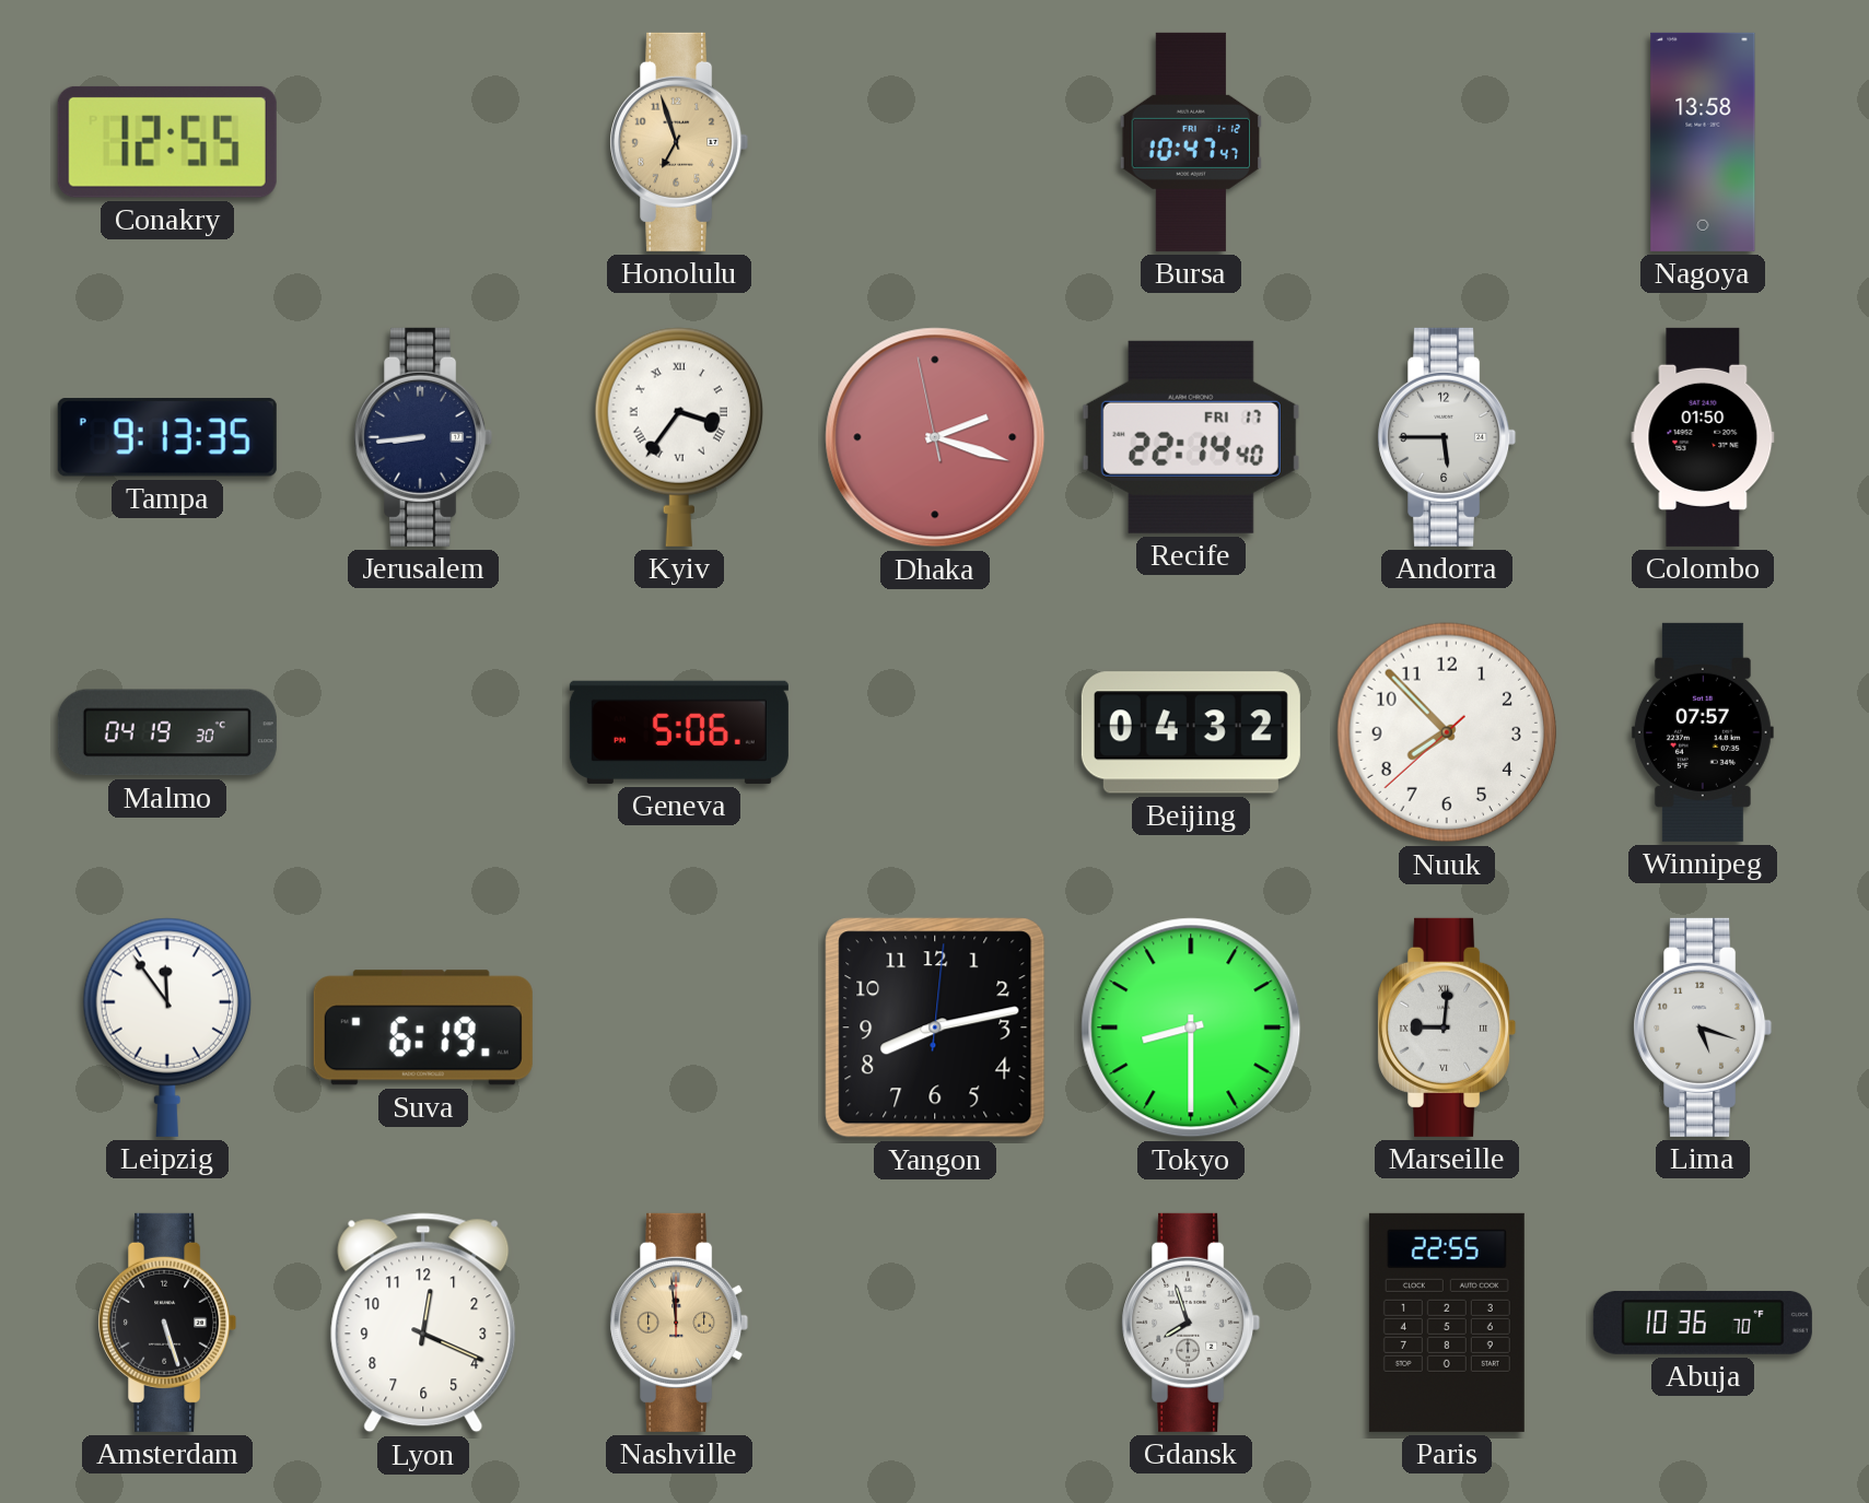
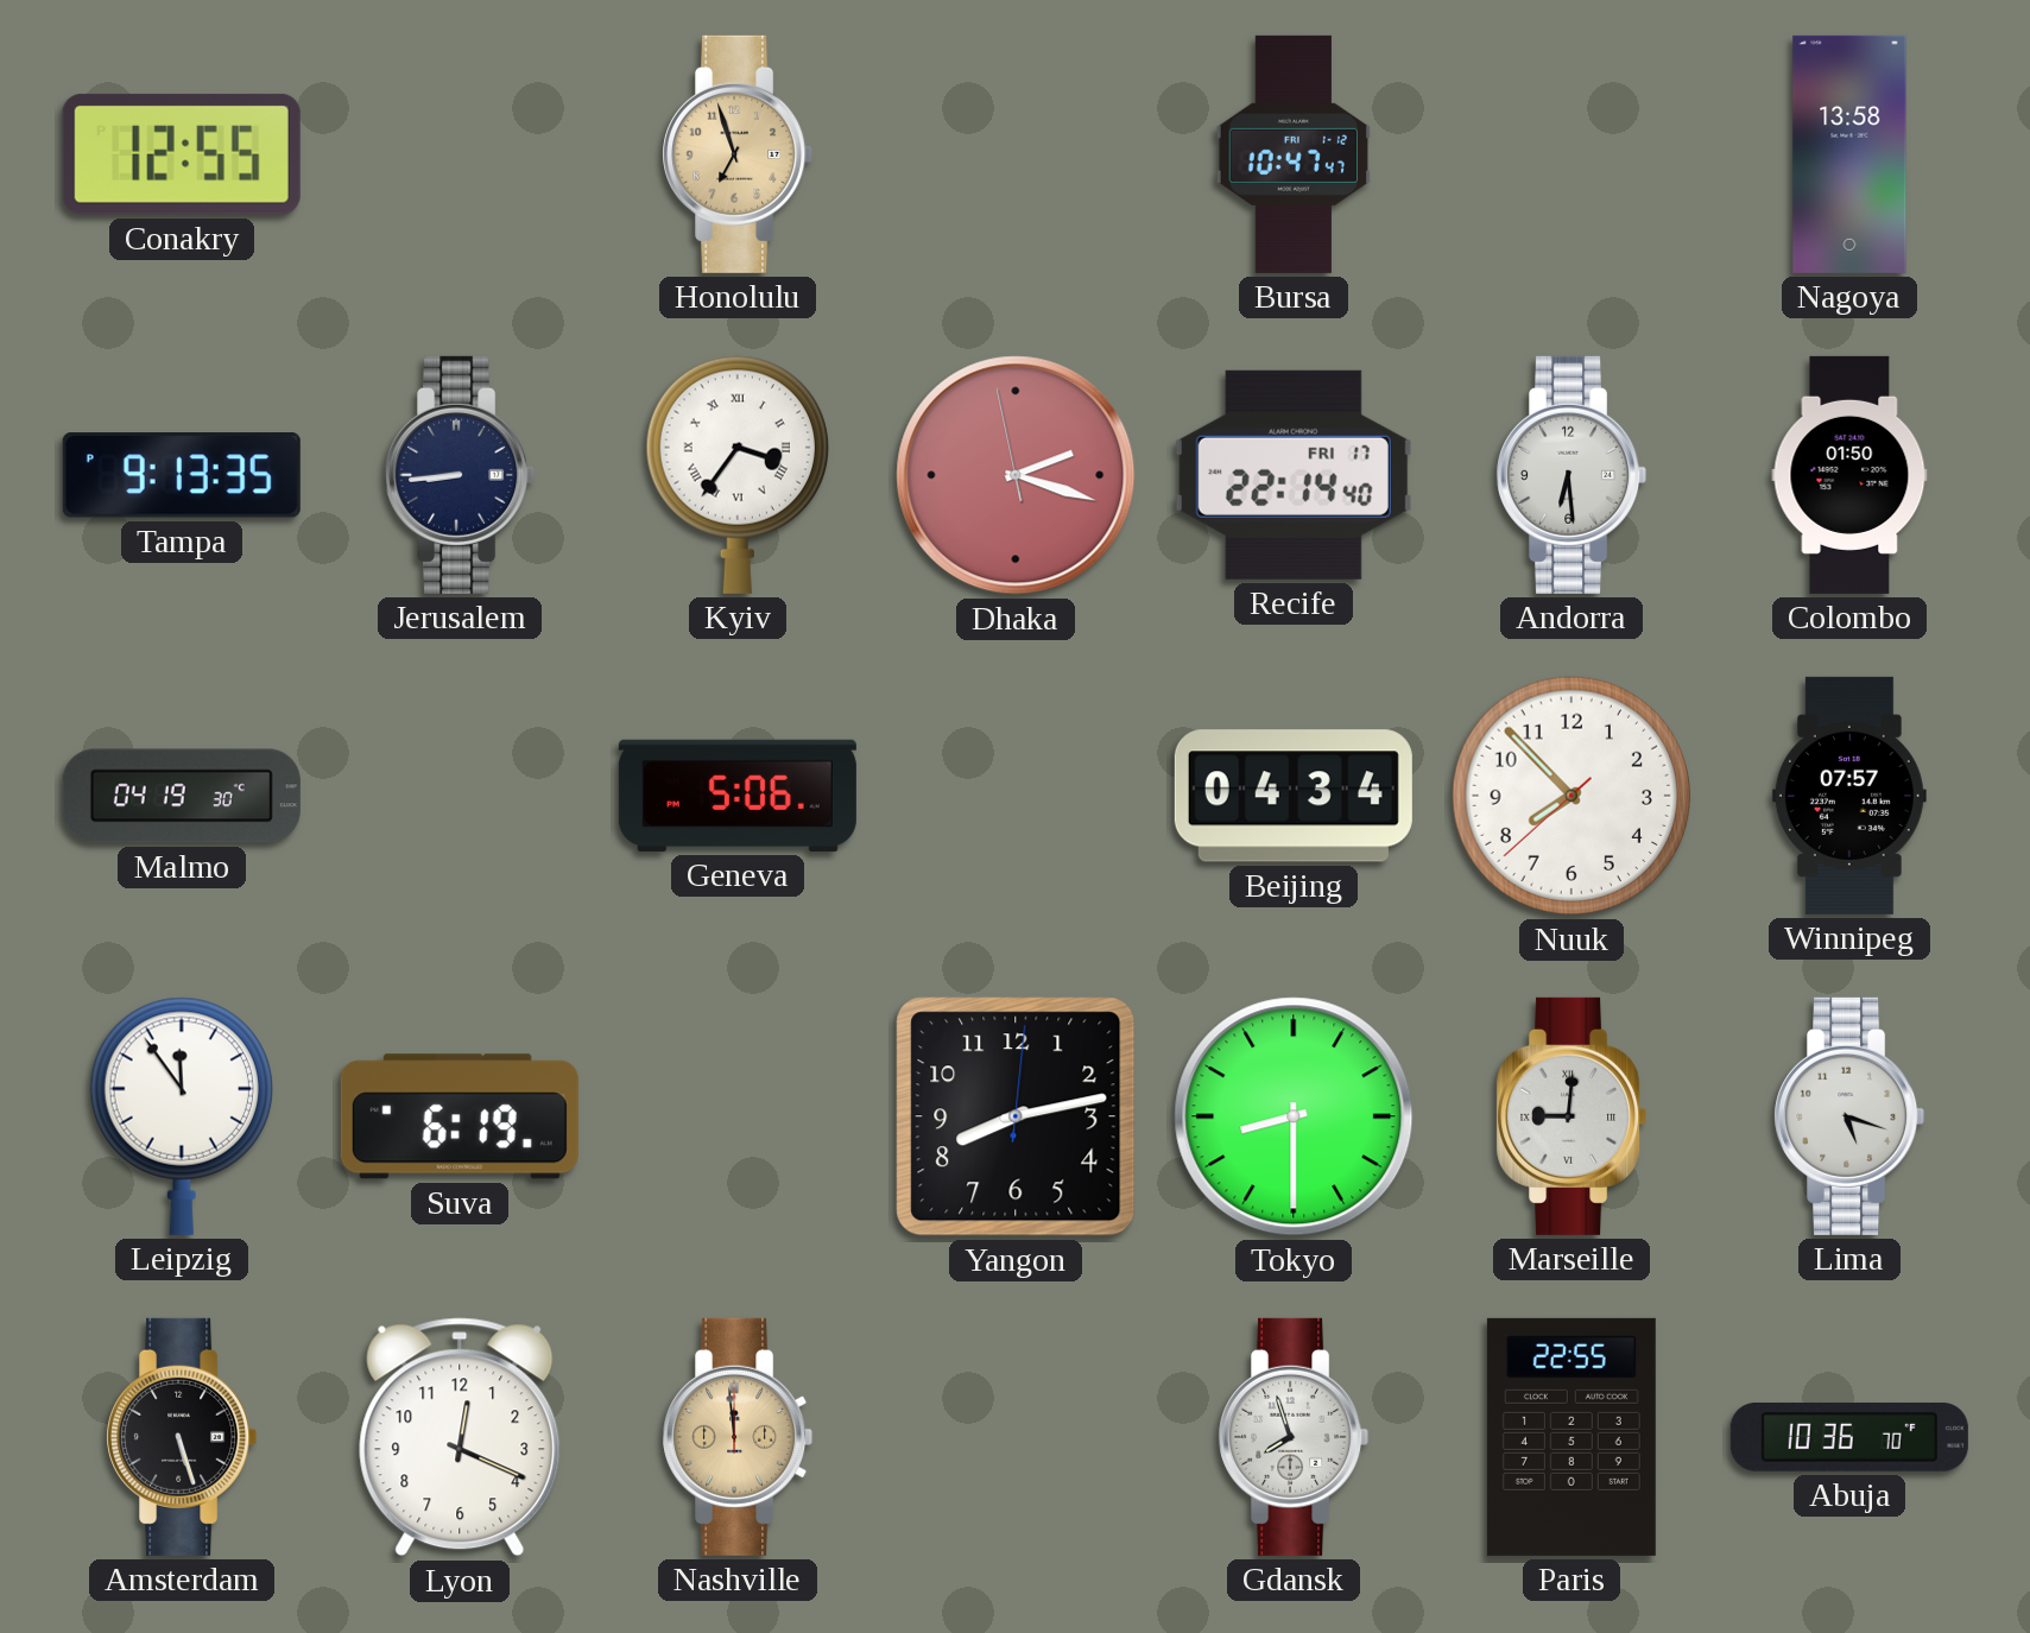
Andorra: 5:45 -> 6:29 (1571, 475)
Beijing: 04:32 -> 04:34 (1294, 796)
